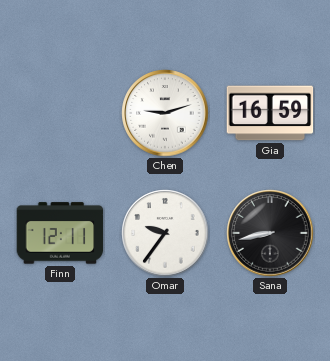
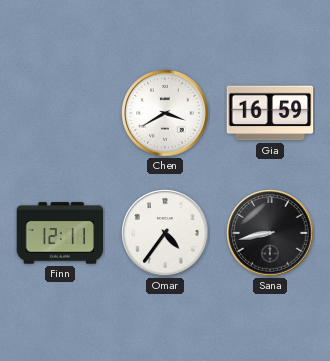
Chen: 9:12 -> 3:40 (165, 113)
Omar: 9:36 -> 4:36 (165, 233)
